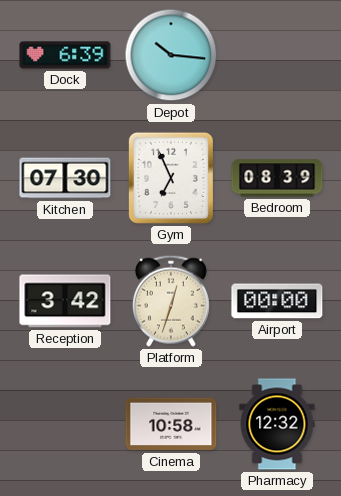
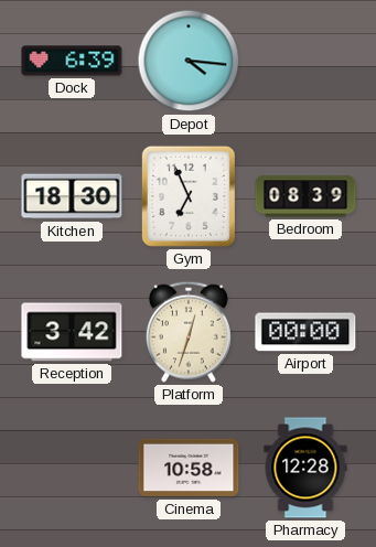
Depot: 10:16 -> 4:16 (189, 61)
Kitchen: 07:30 -> 18:30 (72, 196)
Pharmacy: 12:32 -> 12:28 (305, 468)
